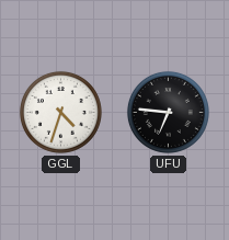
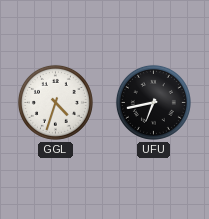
UFU: 6:46 -> 6:43 (153, 102)
